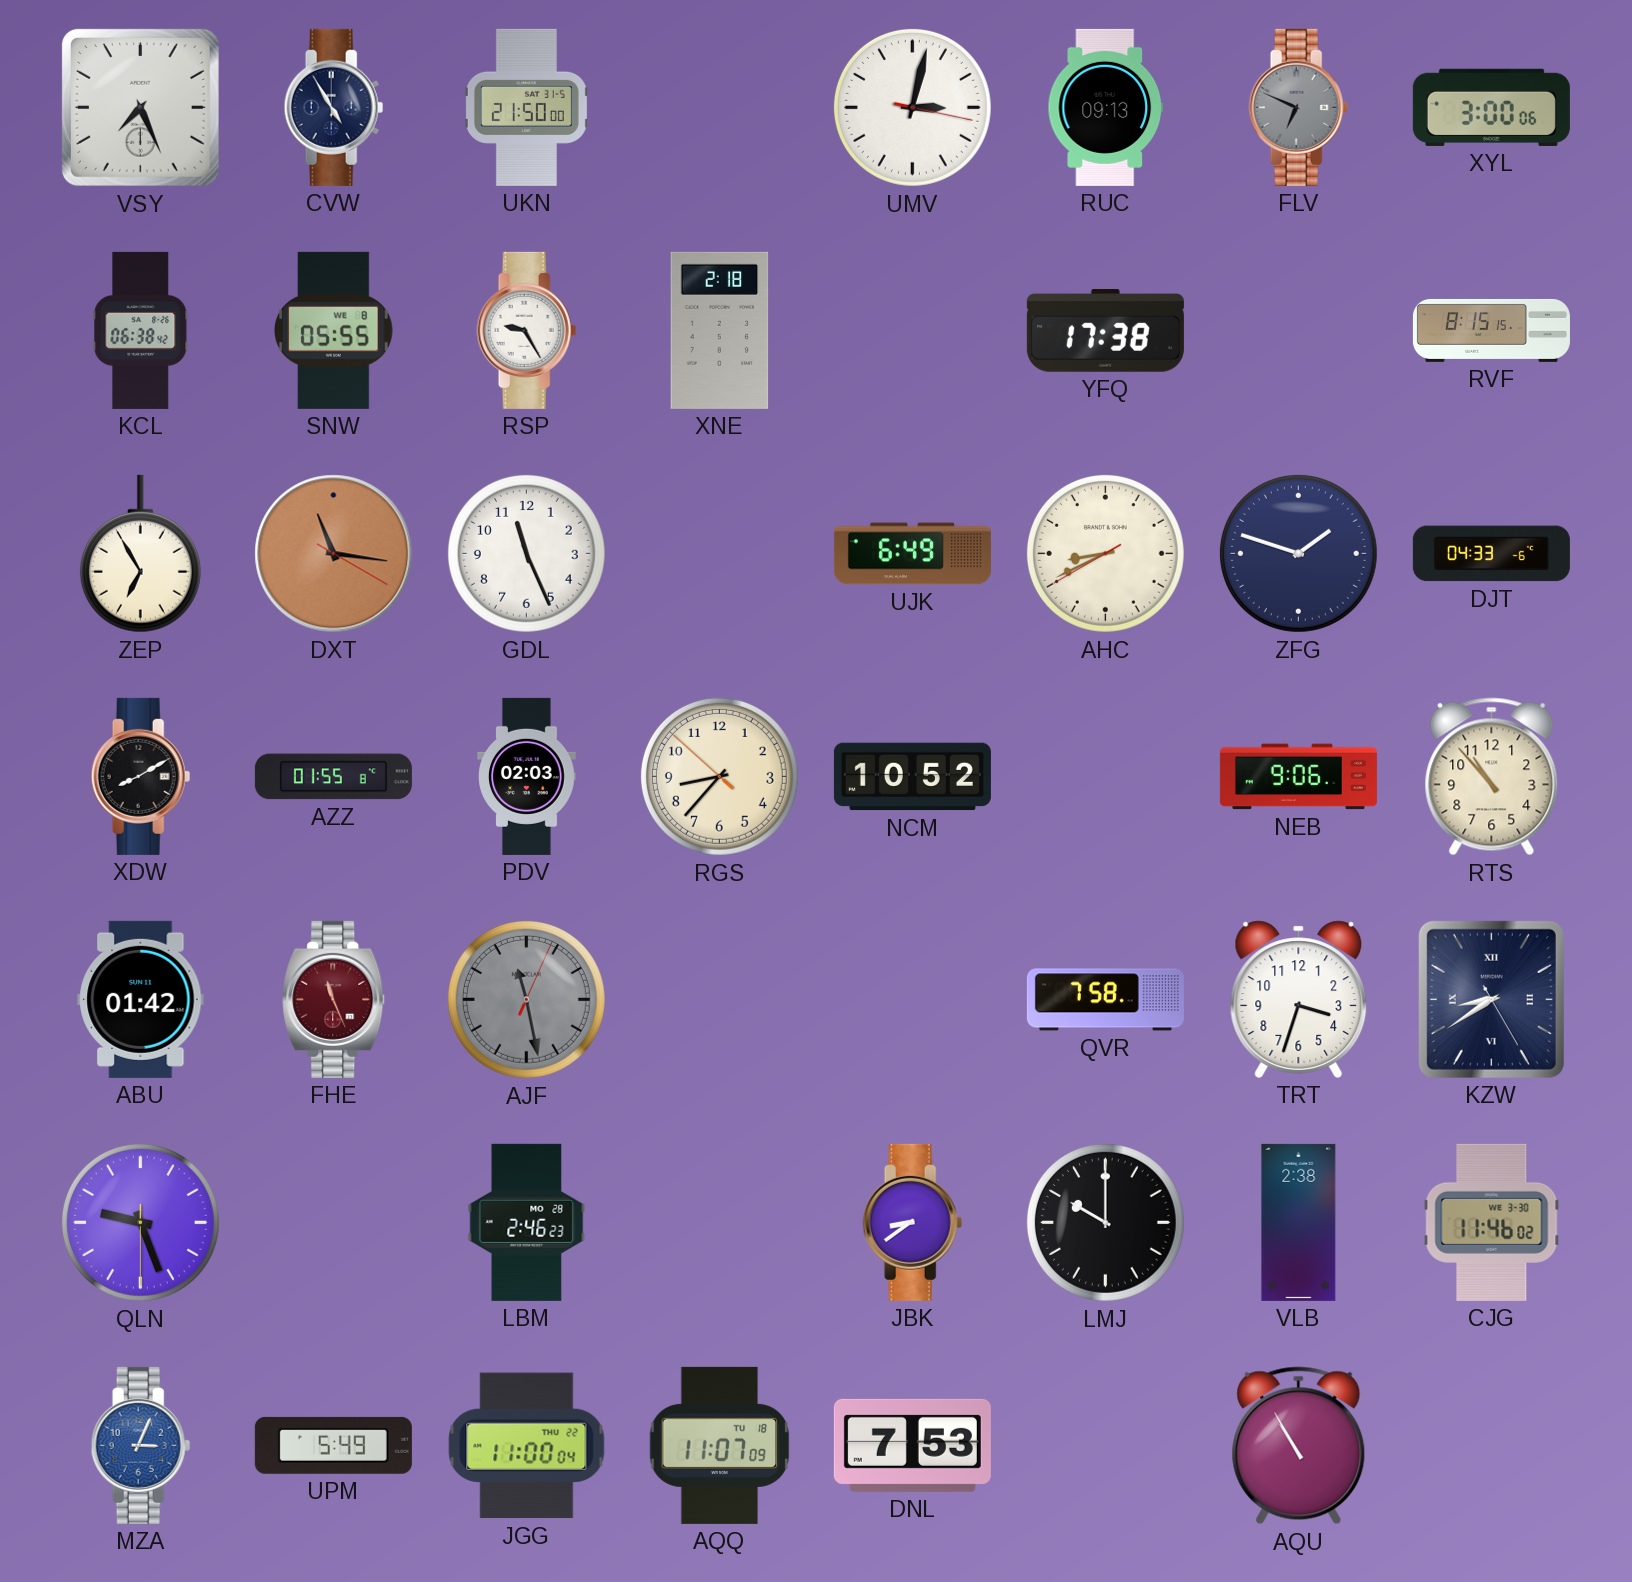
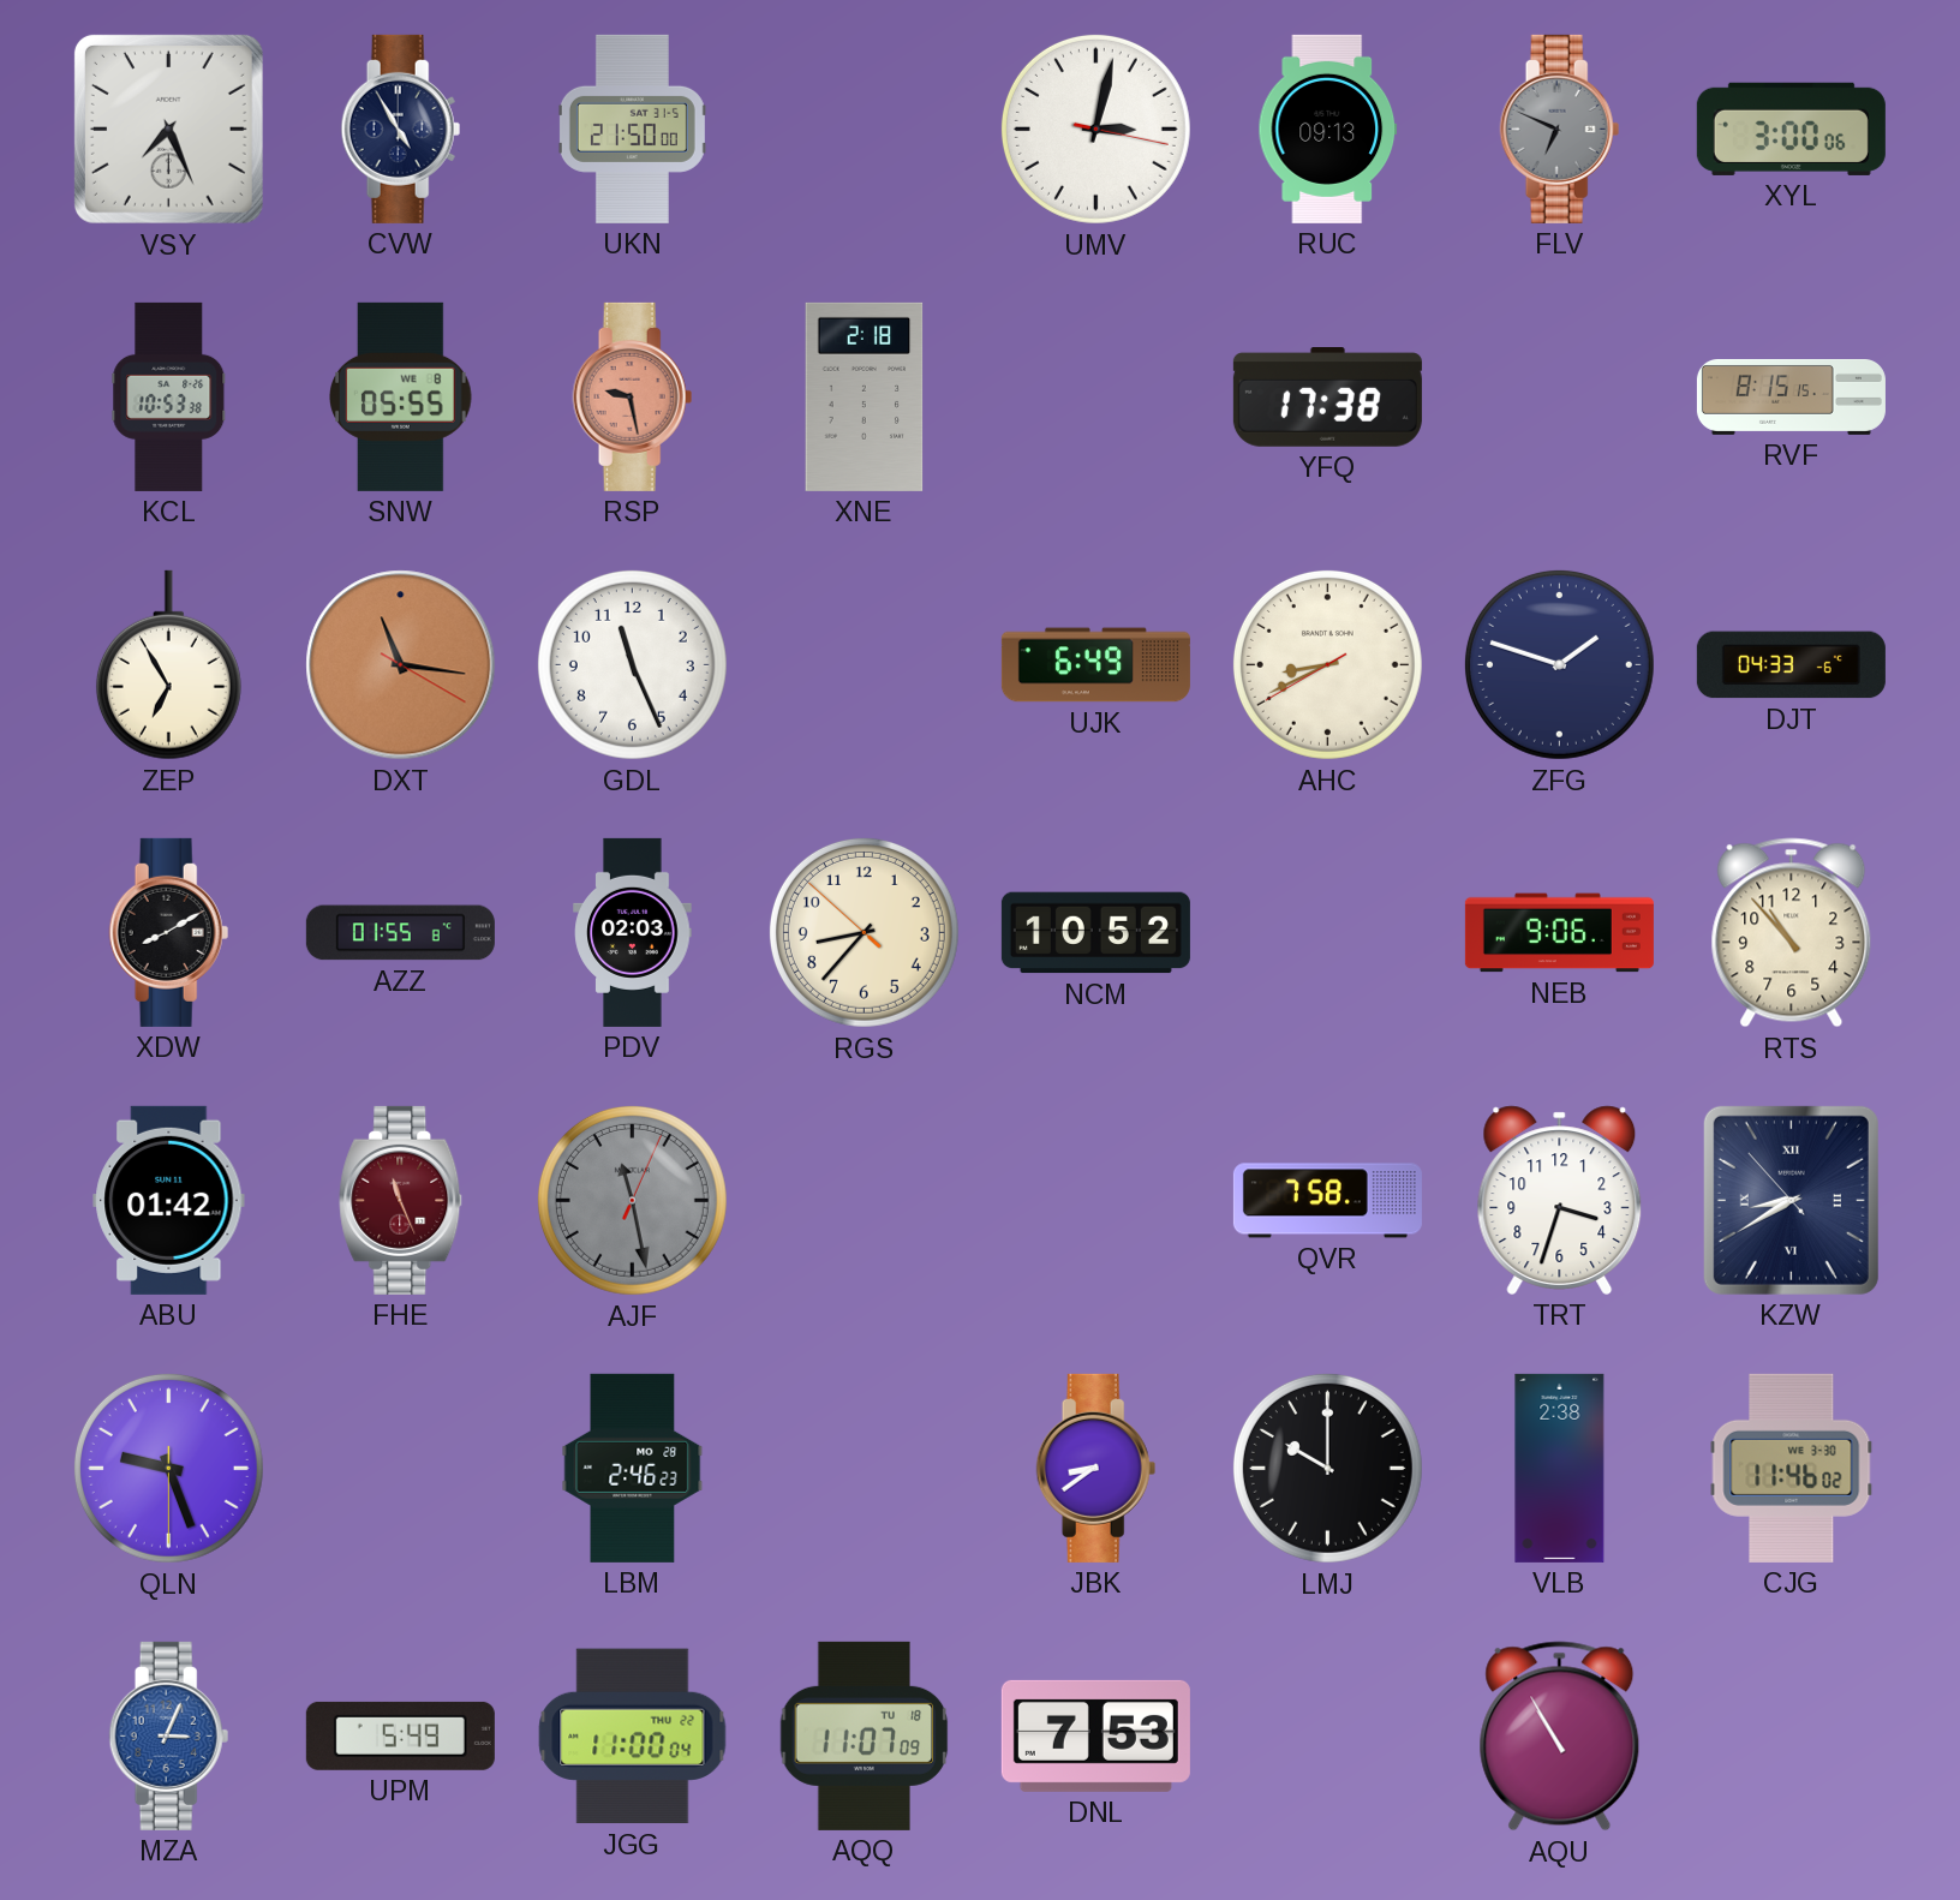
KCL: 06:38 -> 10:53 (169, 396)
RSP: 9:25 -> 9:28 (633, 396)
RSP dial: white -> salmon (633, 396)
KZW: 8:39:25 -> 8:39:53 (1791, 1200)
